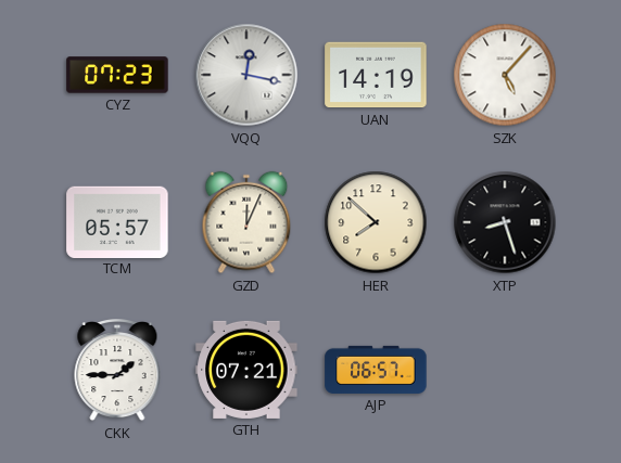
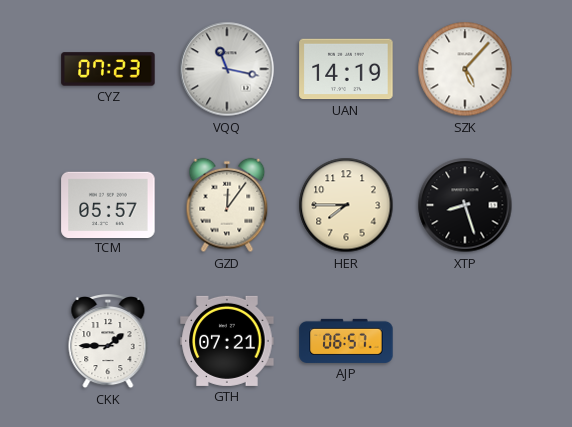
VQQ: 12:17 -> 11:17 (227, 69)
GZD: 12:04 -> 12:06 (227, 205)
HER: 7:52 -> 7:45 (346, 205)
